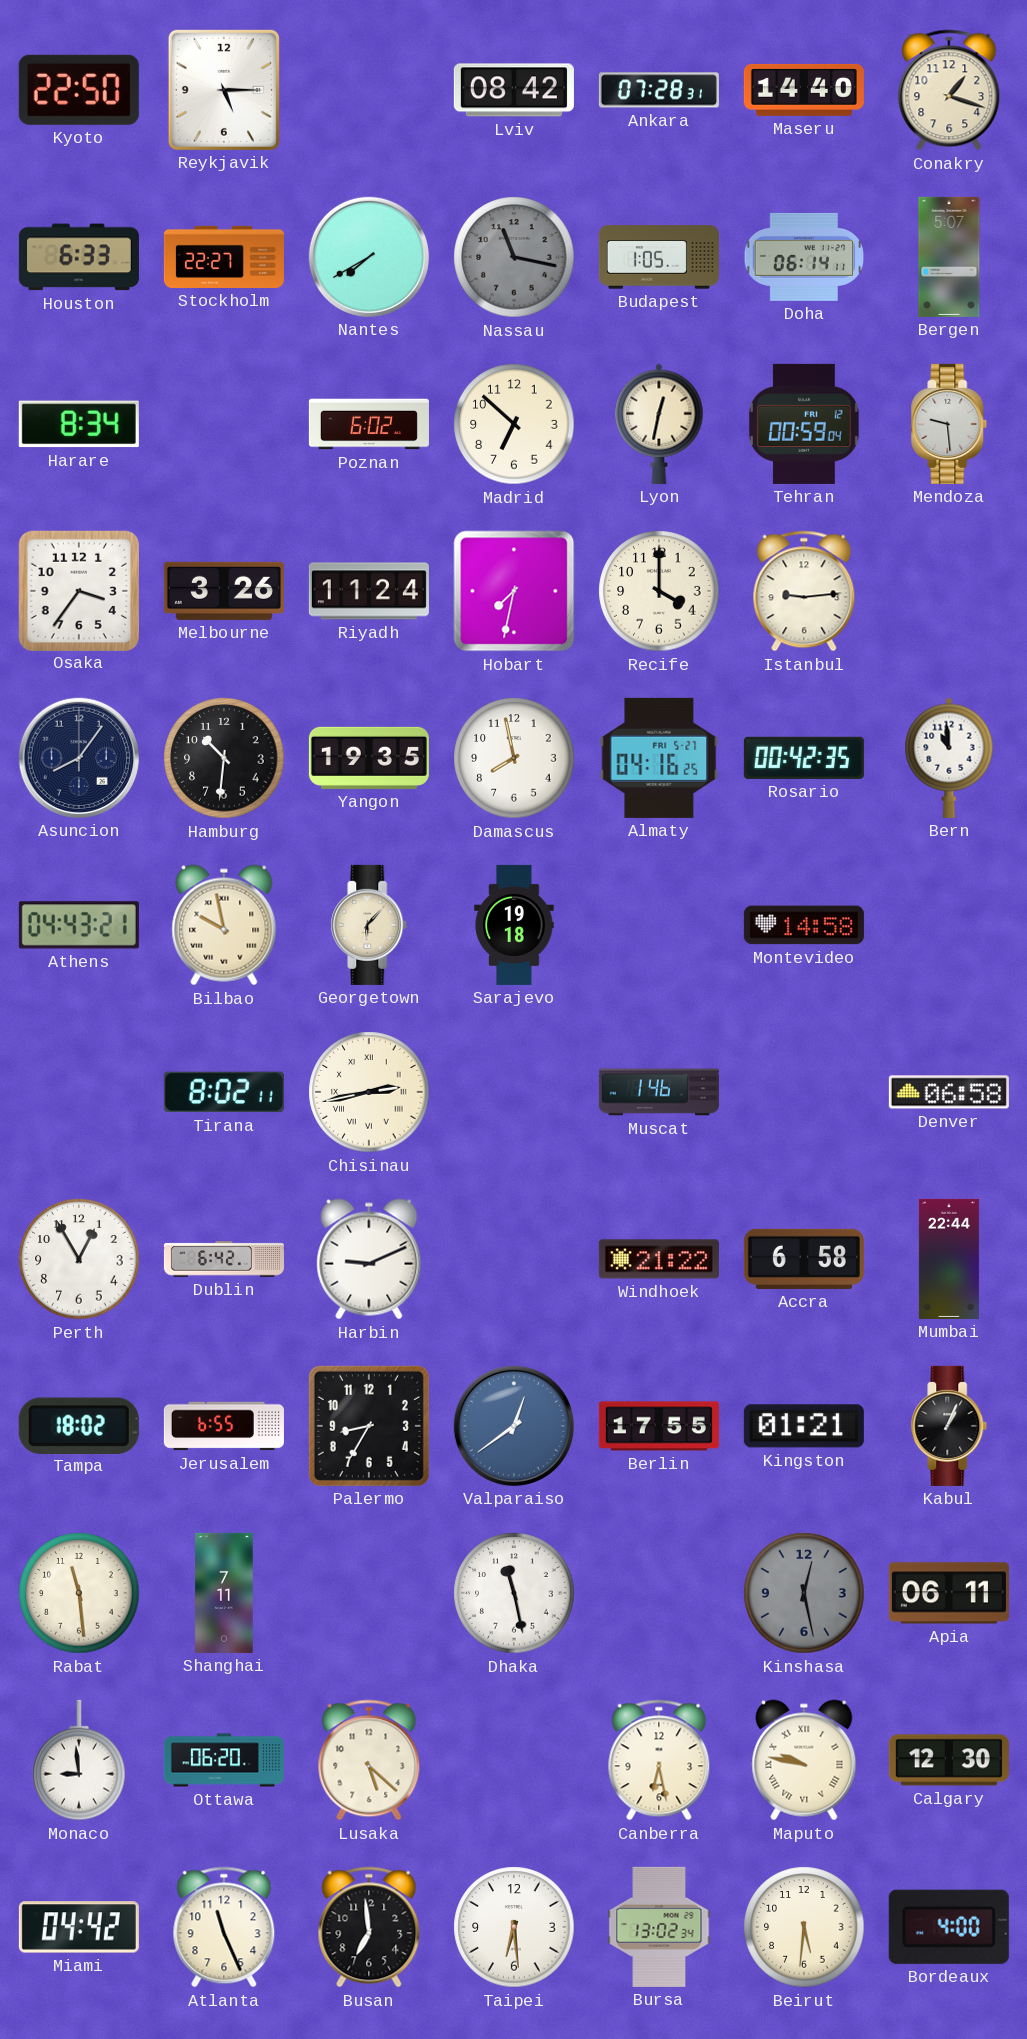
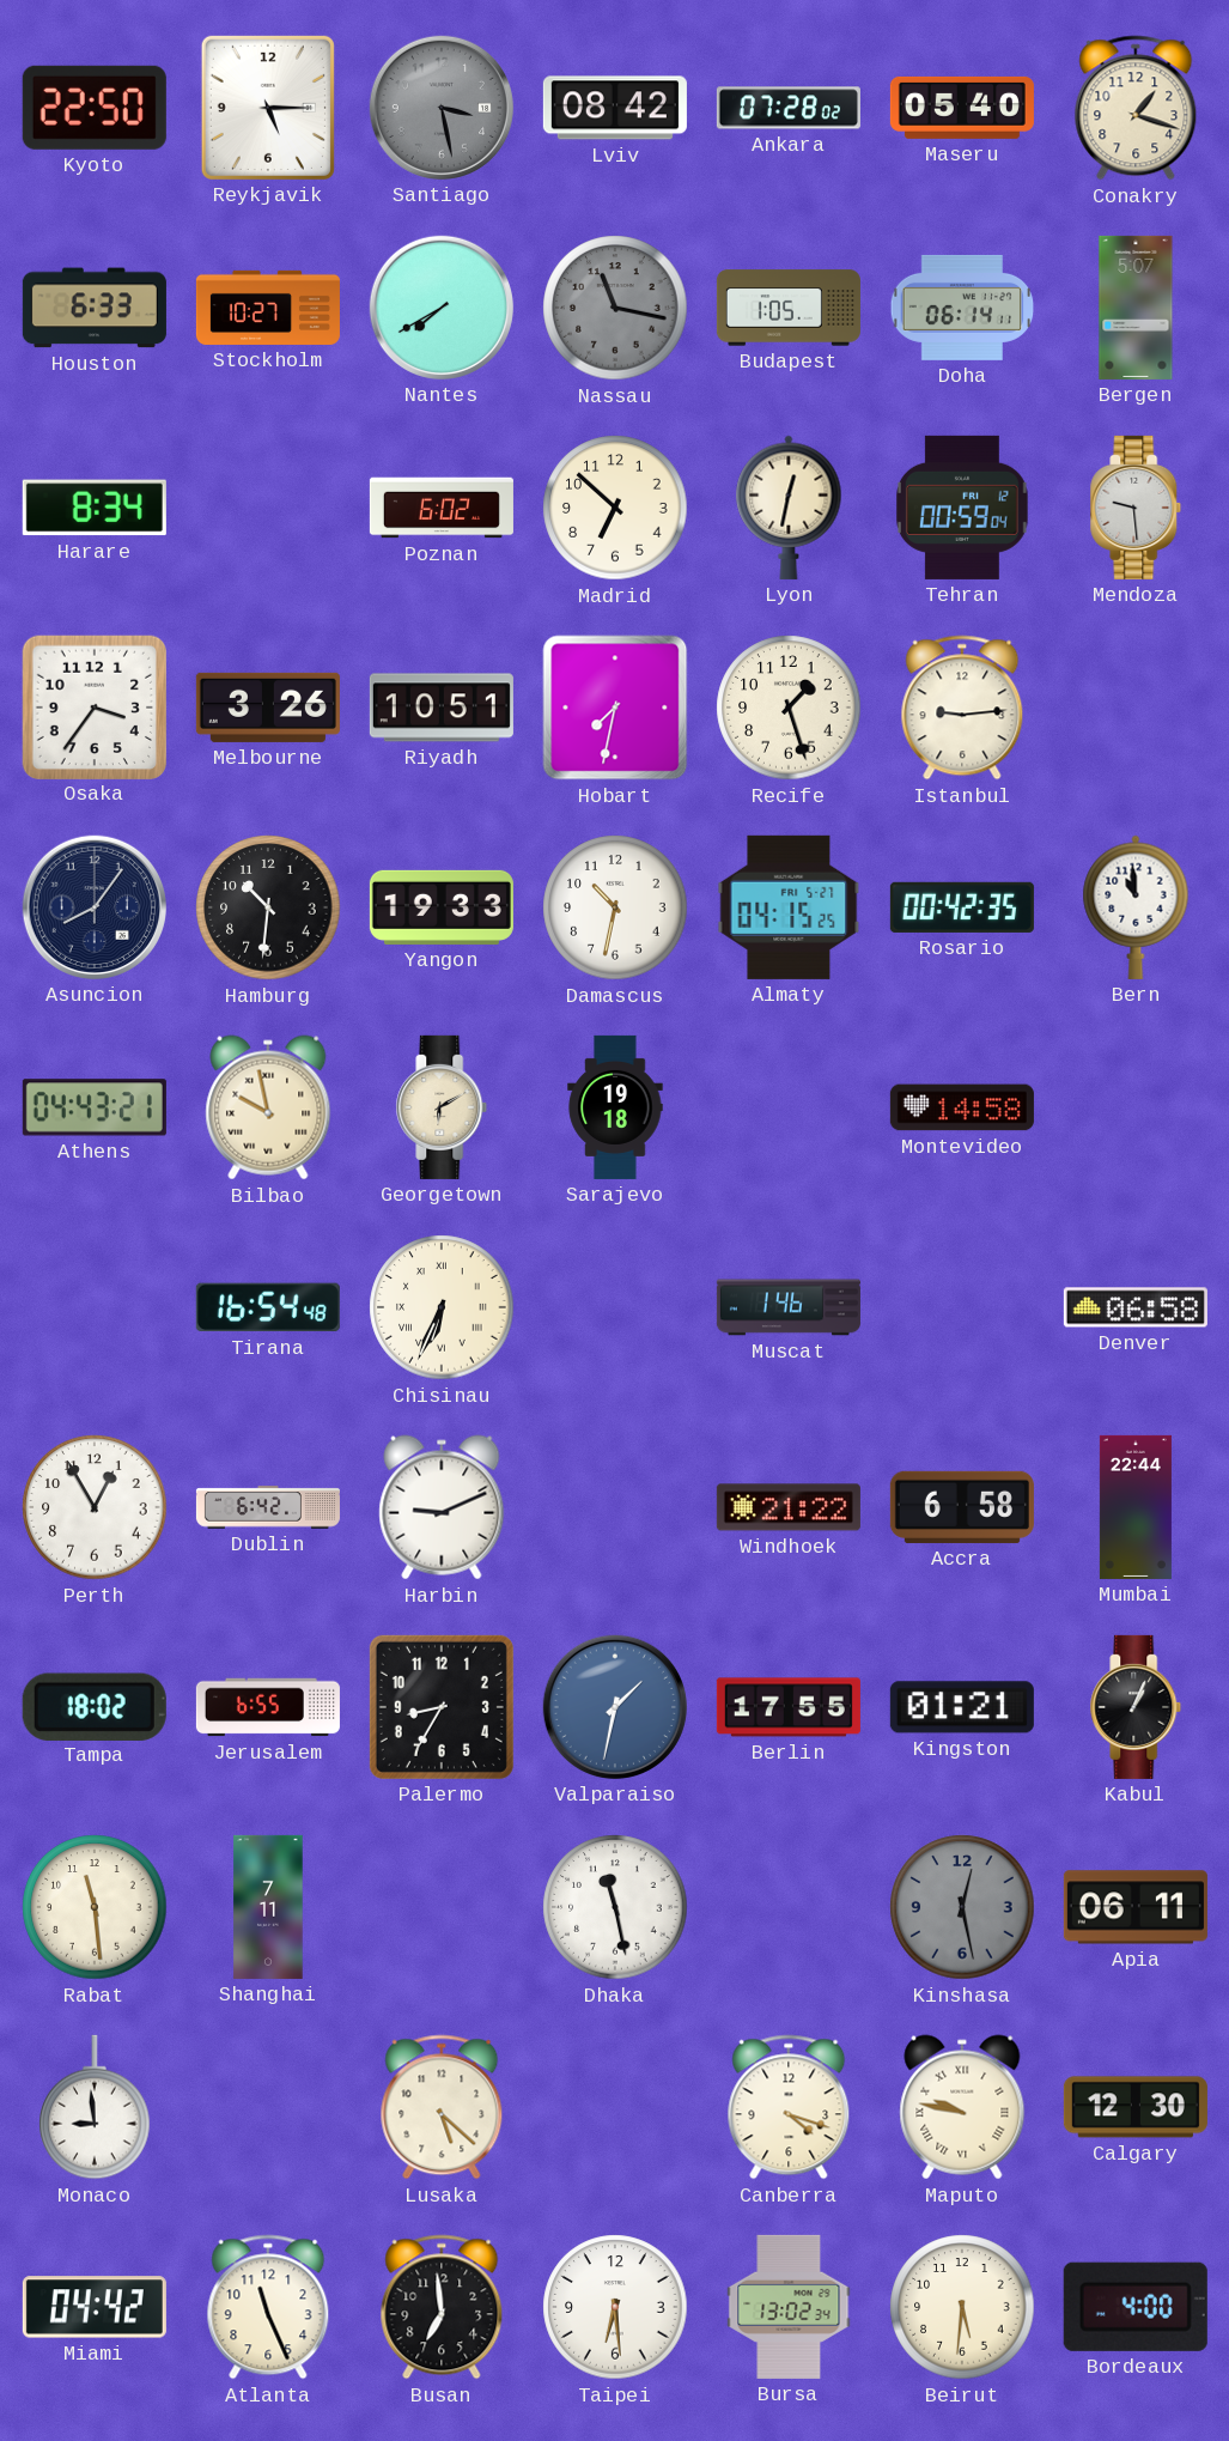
Santiago: none -> 3:28 (442, 108)
Ankara: 07:28:31 -> 07:28:02 (789, 108)
Maseru: 14:40 -> 05:40 (962, 108)
Stockholm: 22:27 -> 10:27 (268, 308)
Riyadh: 11:24 -> 10:51 (442, 708)
Recife: 4:00 -> 1:27 (789, 708)
Yangon: 19:35 -> 19:33 (442, 907)
Damascus: 7:58 -> 10:32 (615, 907)
Almaty: 04:16 -> 04:15 (789, 907)
Georgetown: 6:07 -> 6:10 (442, 1107)
Tirana: 8:02 -> 16:54 (268, 1307)
Chisinau: 2:43 -> 6:34 (442, 1307)
Valparaiso: 12:39 -> 1:32 (615, 1707)
Ottawa: 06:20 -> none (224, 1760)
Canberra: 6:28 -> 4:18 (789, 2107)
